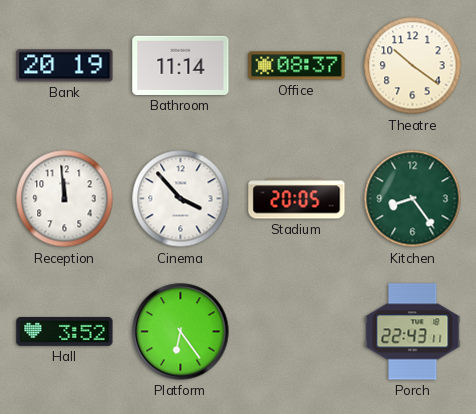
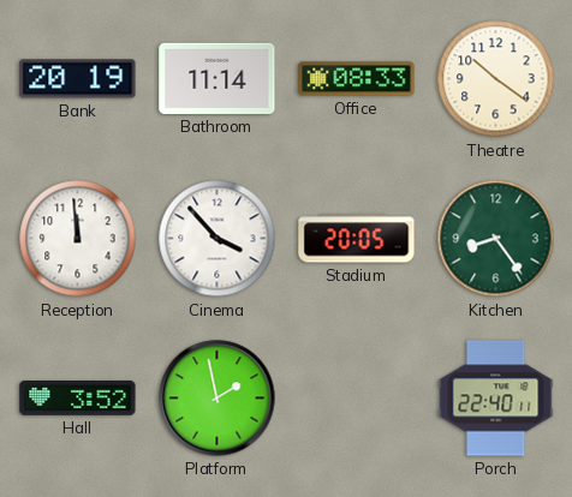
Office: 08:37 -> 08:33 (357, 79)
Platform: 6:24 -> 1:58 (218, 399)
Porch: 22:43 -> 22:40 (496, 399)
